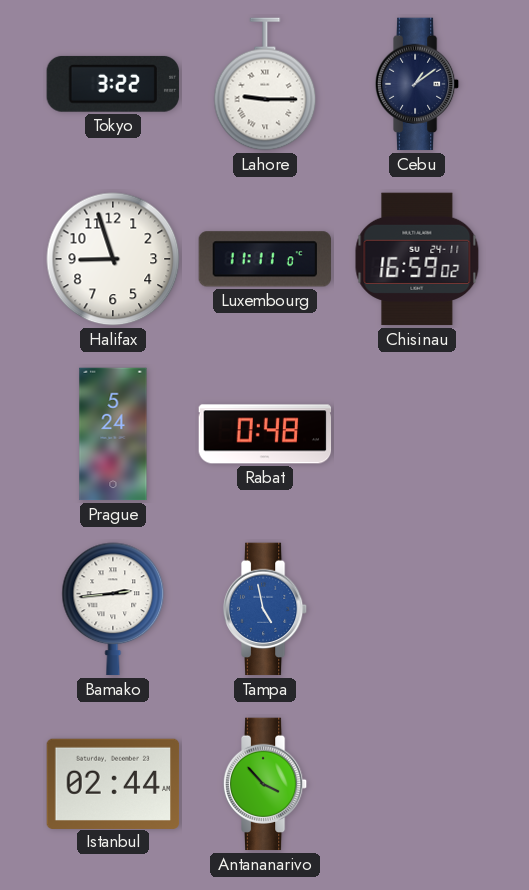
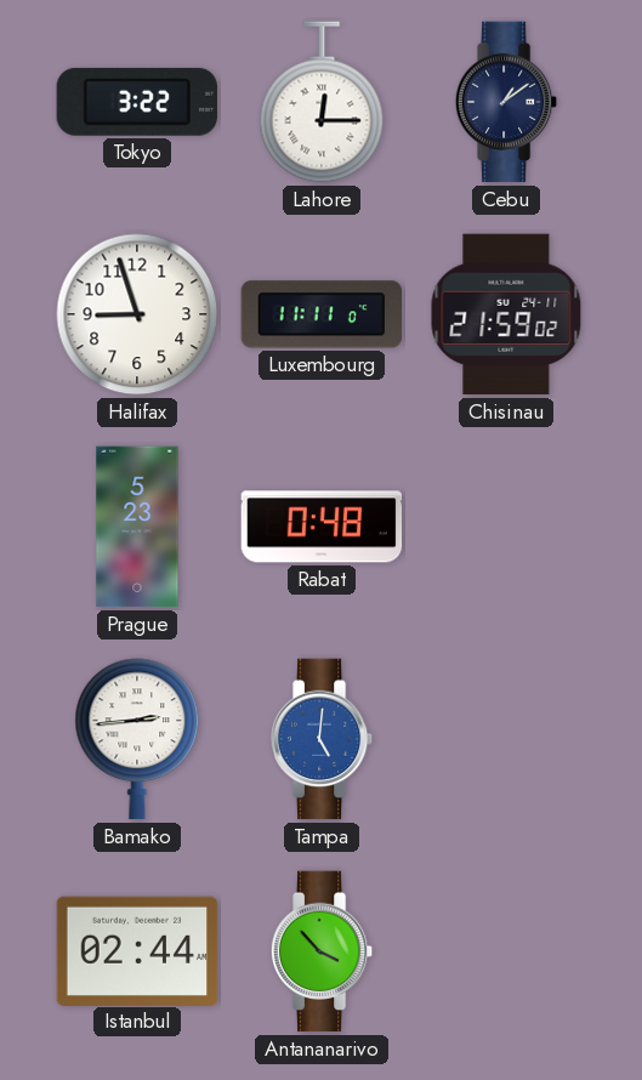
Lahore: 9:15 -> 12:15 (322, 102)
Chisinau: 16:59 -> 21:59 (506, 314)
Prague: 5:24 -> 5:23 (137, 527)
Tampa: 4:58 -> 5:01 (322, 739)
